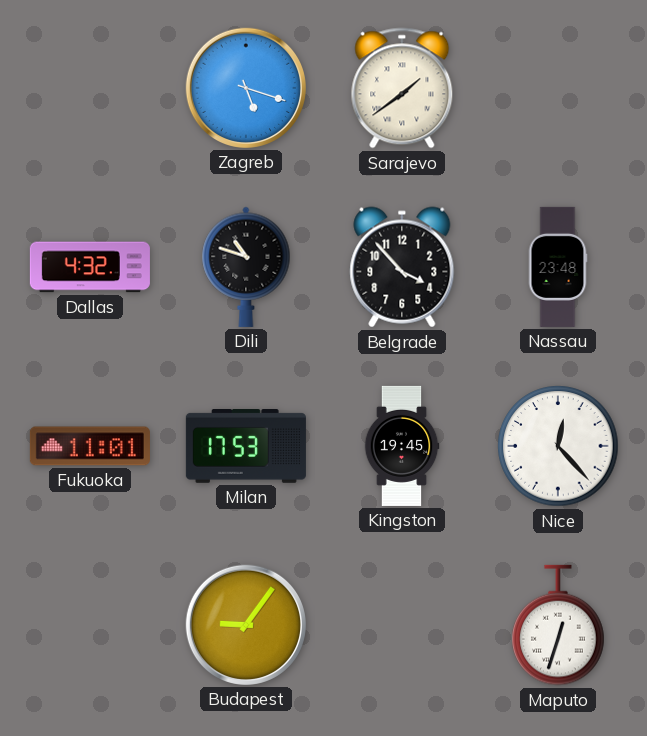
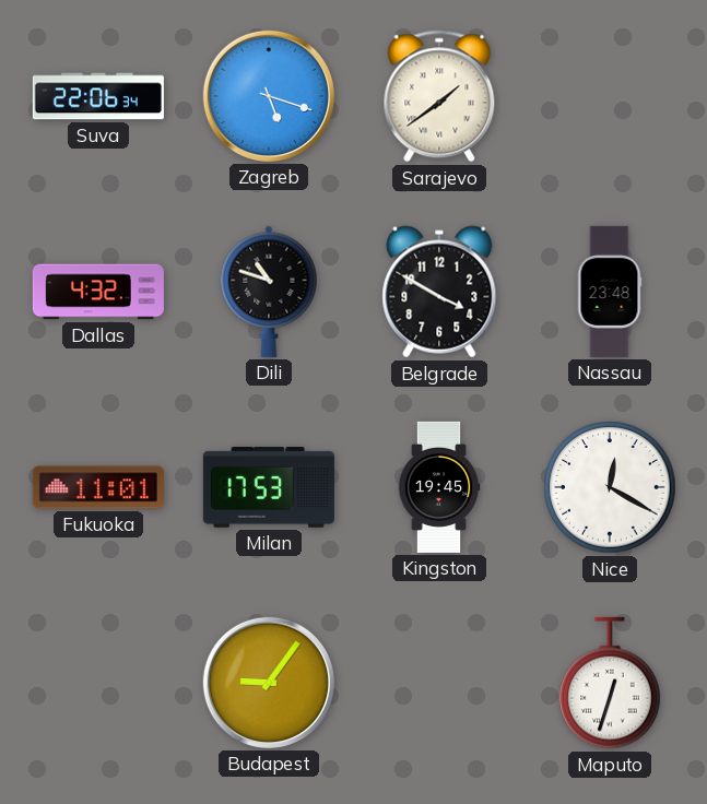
Suva: none -> 22:06 (98, 96)
Belgrade: 3:53 -> 3:50 (439, 292)
Nice: 12:23 -> 12:20 (610, 487)
